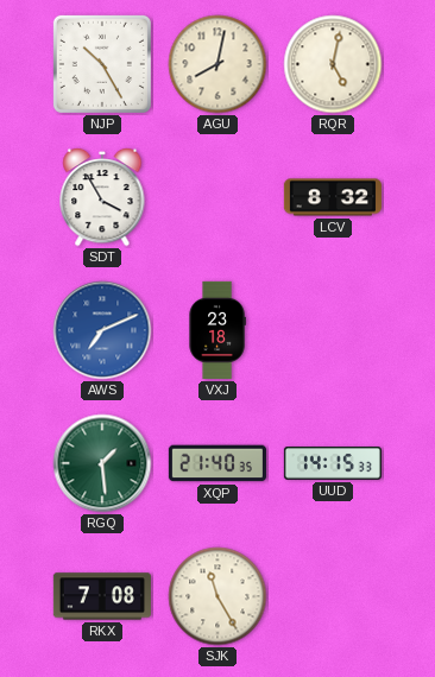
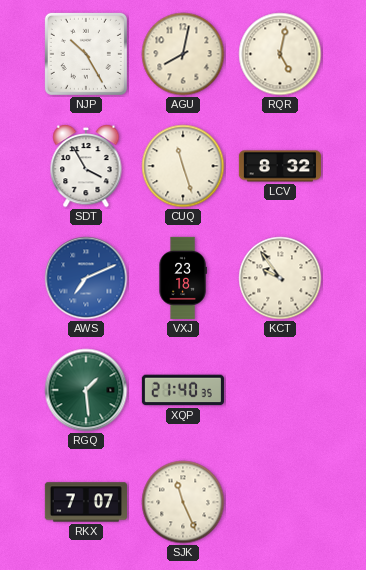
CUQ: none -> 11:27 (183, 166)
KCT: none -> 9:54 (280, 278)
UUD: 14:15 -> none (333, 464)
RKX: 7:08 -> 7:07 (86, 502)
SJK: 11:25 -> 11:26 (183, 502)
